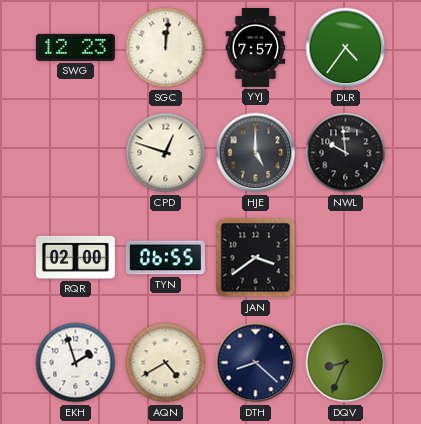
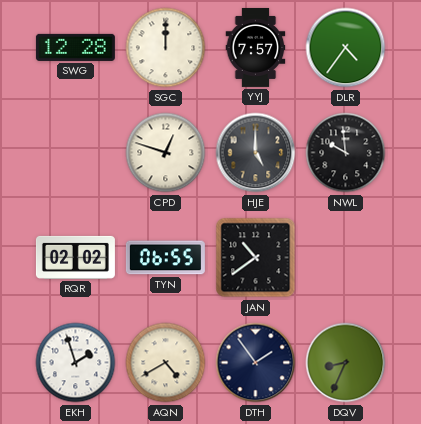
SWG: 12:23 -> 12:28 (75, 47)
SGC: 12:01 -> 12:00 (166, 48)
RQR: 02:00 -> 02:02 (75, 257)
JAN: 3:39 -> 10:39 (256, 258)
DTH: 8:22 -> 1:54 (256, 363)
